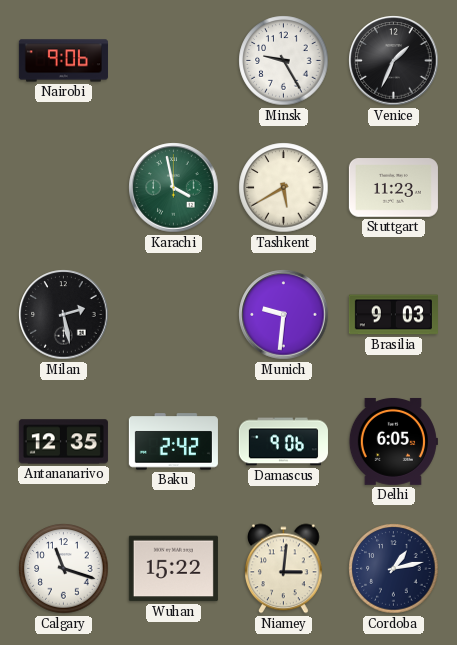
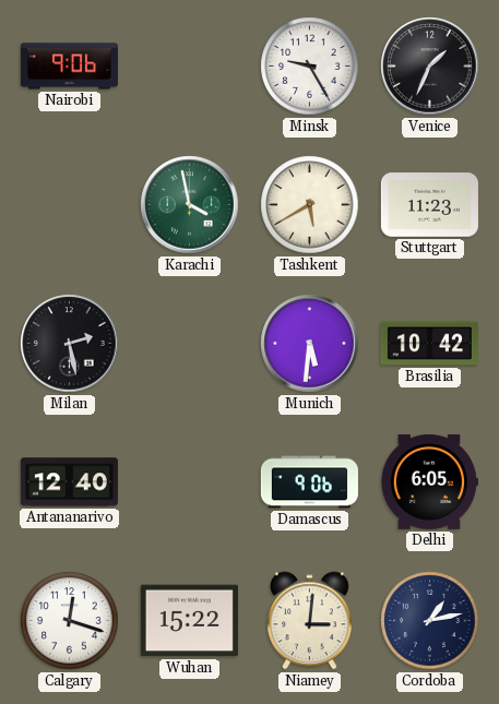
Munich: 9:31 -> 5:31 (310, 344)
Brasilia: 9:03 -> 10:42 (429, 344)
Antananarivo: 12:35 -> 12:40 (69, 482)
Baku: 2:42 -> none (173, 442)
Calgary: 11:18 -> 12:18 (70, 621)
